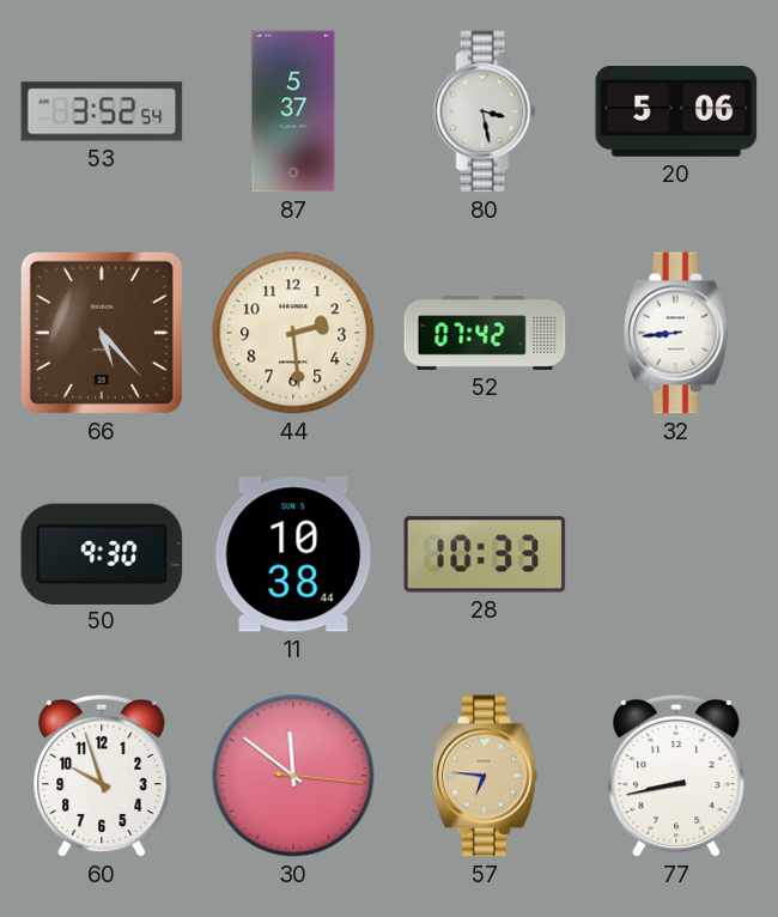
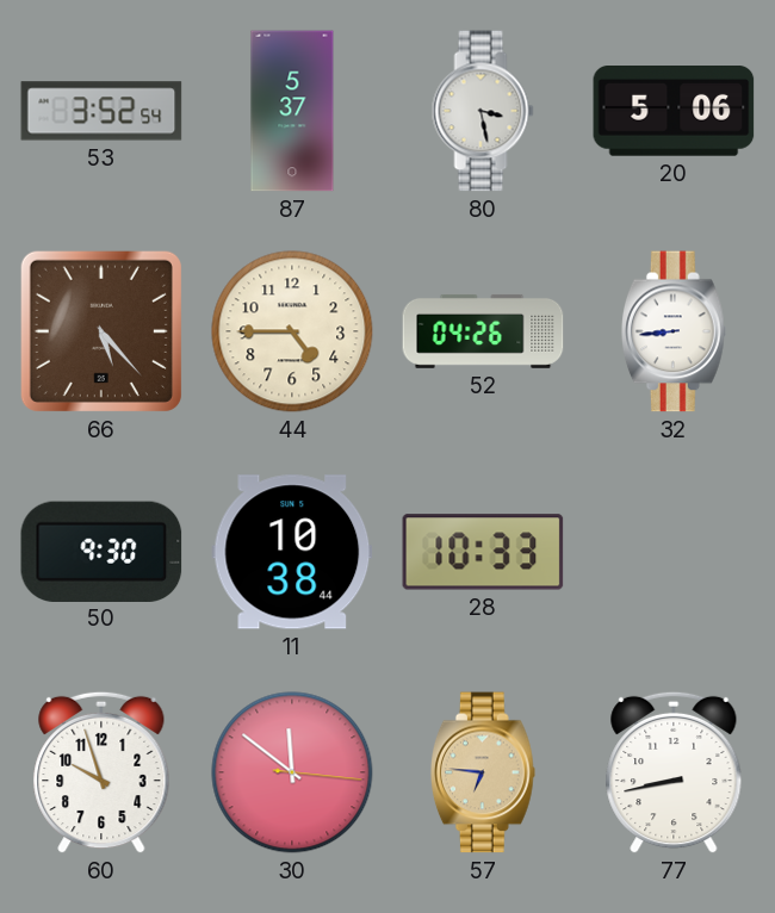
44: 2:29 -> 4:45 (292, 331)
52: 07:42 -> 04:26 (483, 331)
